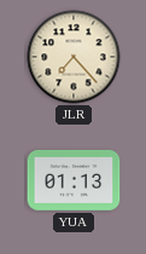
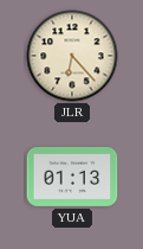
JLR: 7:23 -> 6:23 (72, 56)
